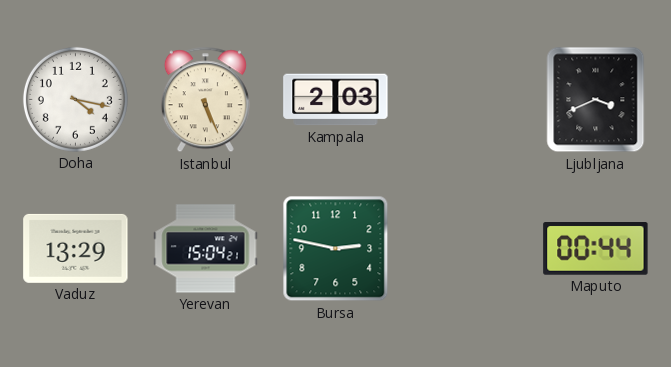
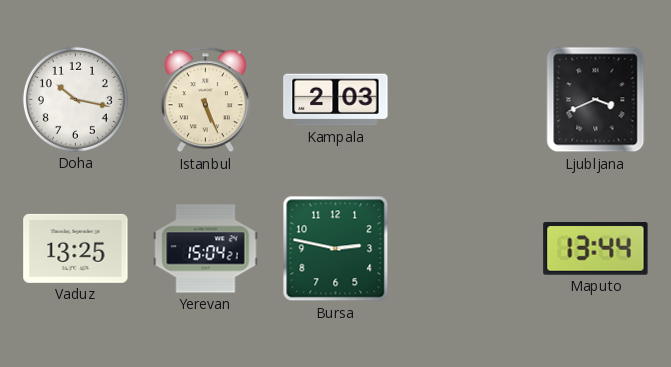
Doha: 4:17 -> 10:17 (75, 99)
Vaduz: 13:29 -> 13:25 (76, 248)
Maputo: 00:44 -> 13:44 (596, 249)
